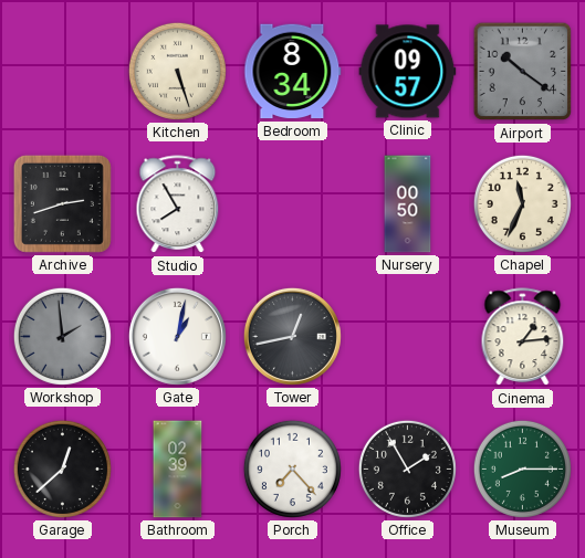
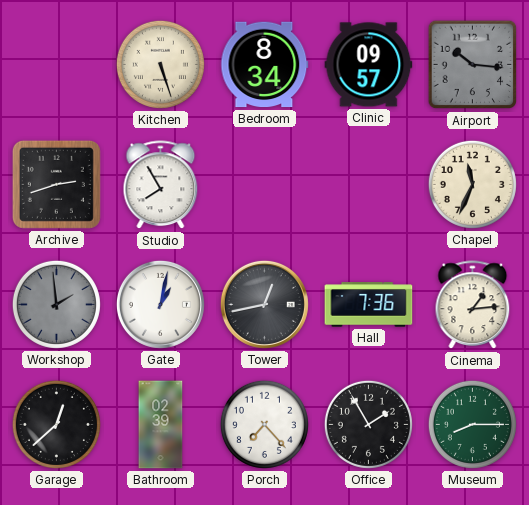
Airport: 10:21 -> 10:16 (473, 65)
Nursery: 00:50 -> none (408, 204)
Hall: none -> 7:36 (369, 305)
